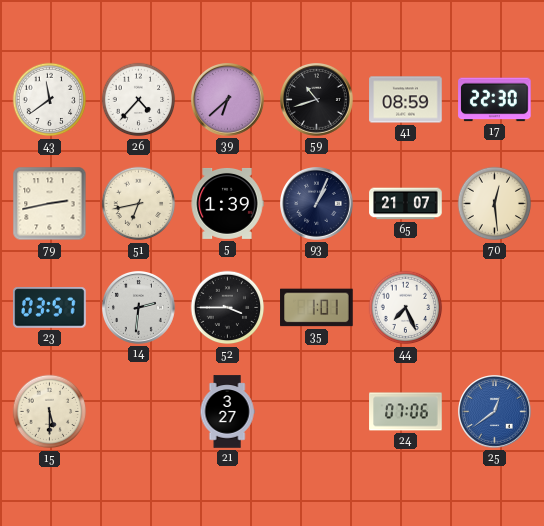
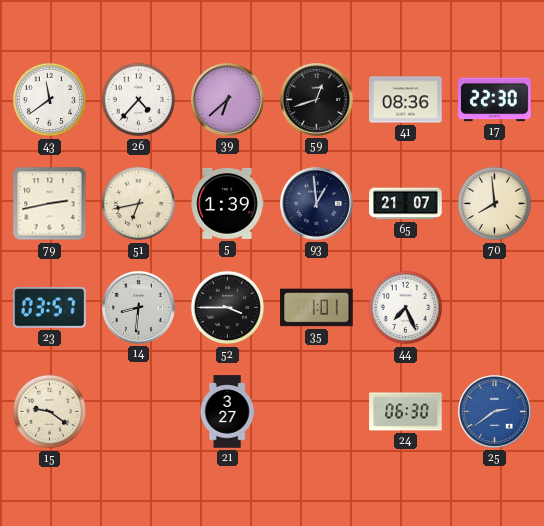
59: 10:42 -> 12:42 (317, 100)
41: 08:59 -> 08:36 (406, 100)
93: 1:04 -> 12:59 (317, 204)
70: 12:29 -> 7:59 (495, 204)
14: 2:31 -> 8:31 (139, 308)
15: 5:30 -> 9:21 (50, 412)
24: 07:06 -> 06:30 (406, 412)
25: 12:39 -> 2:39 (495, 412)
